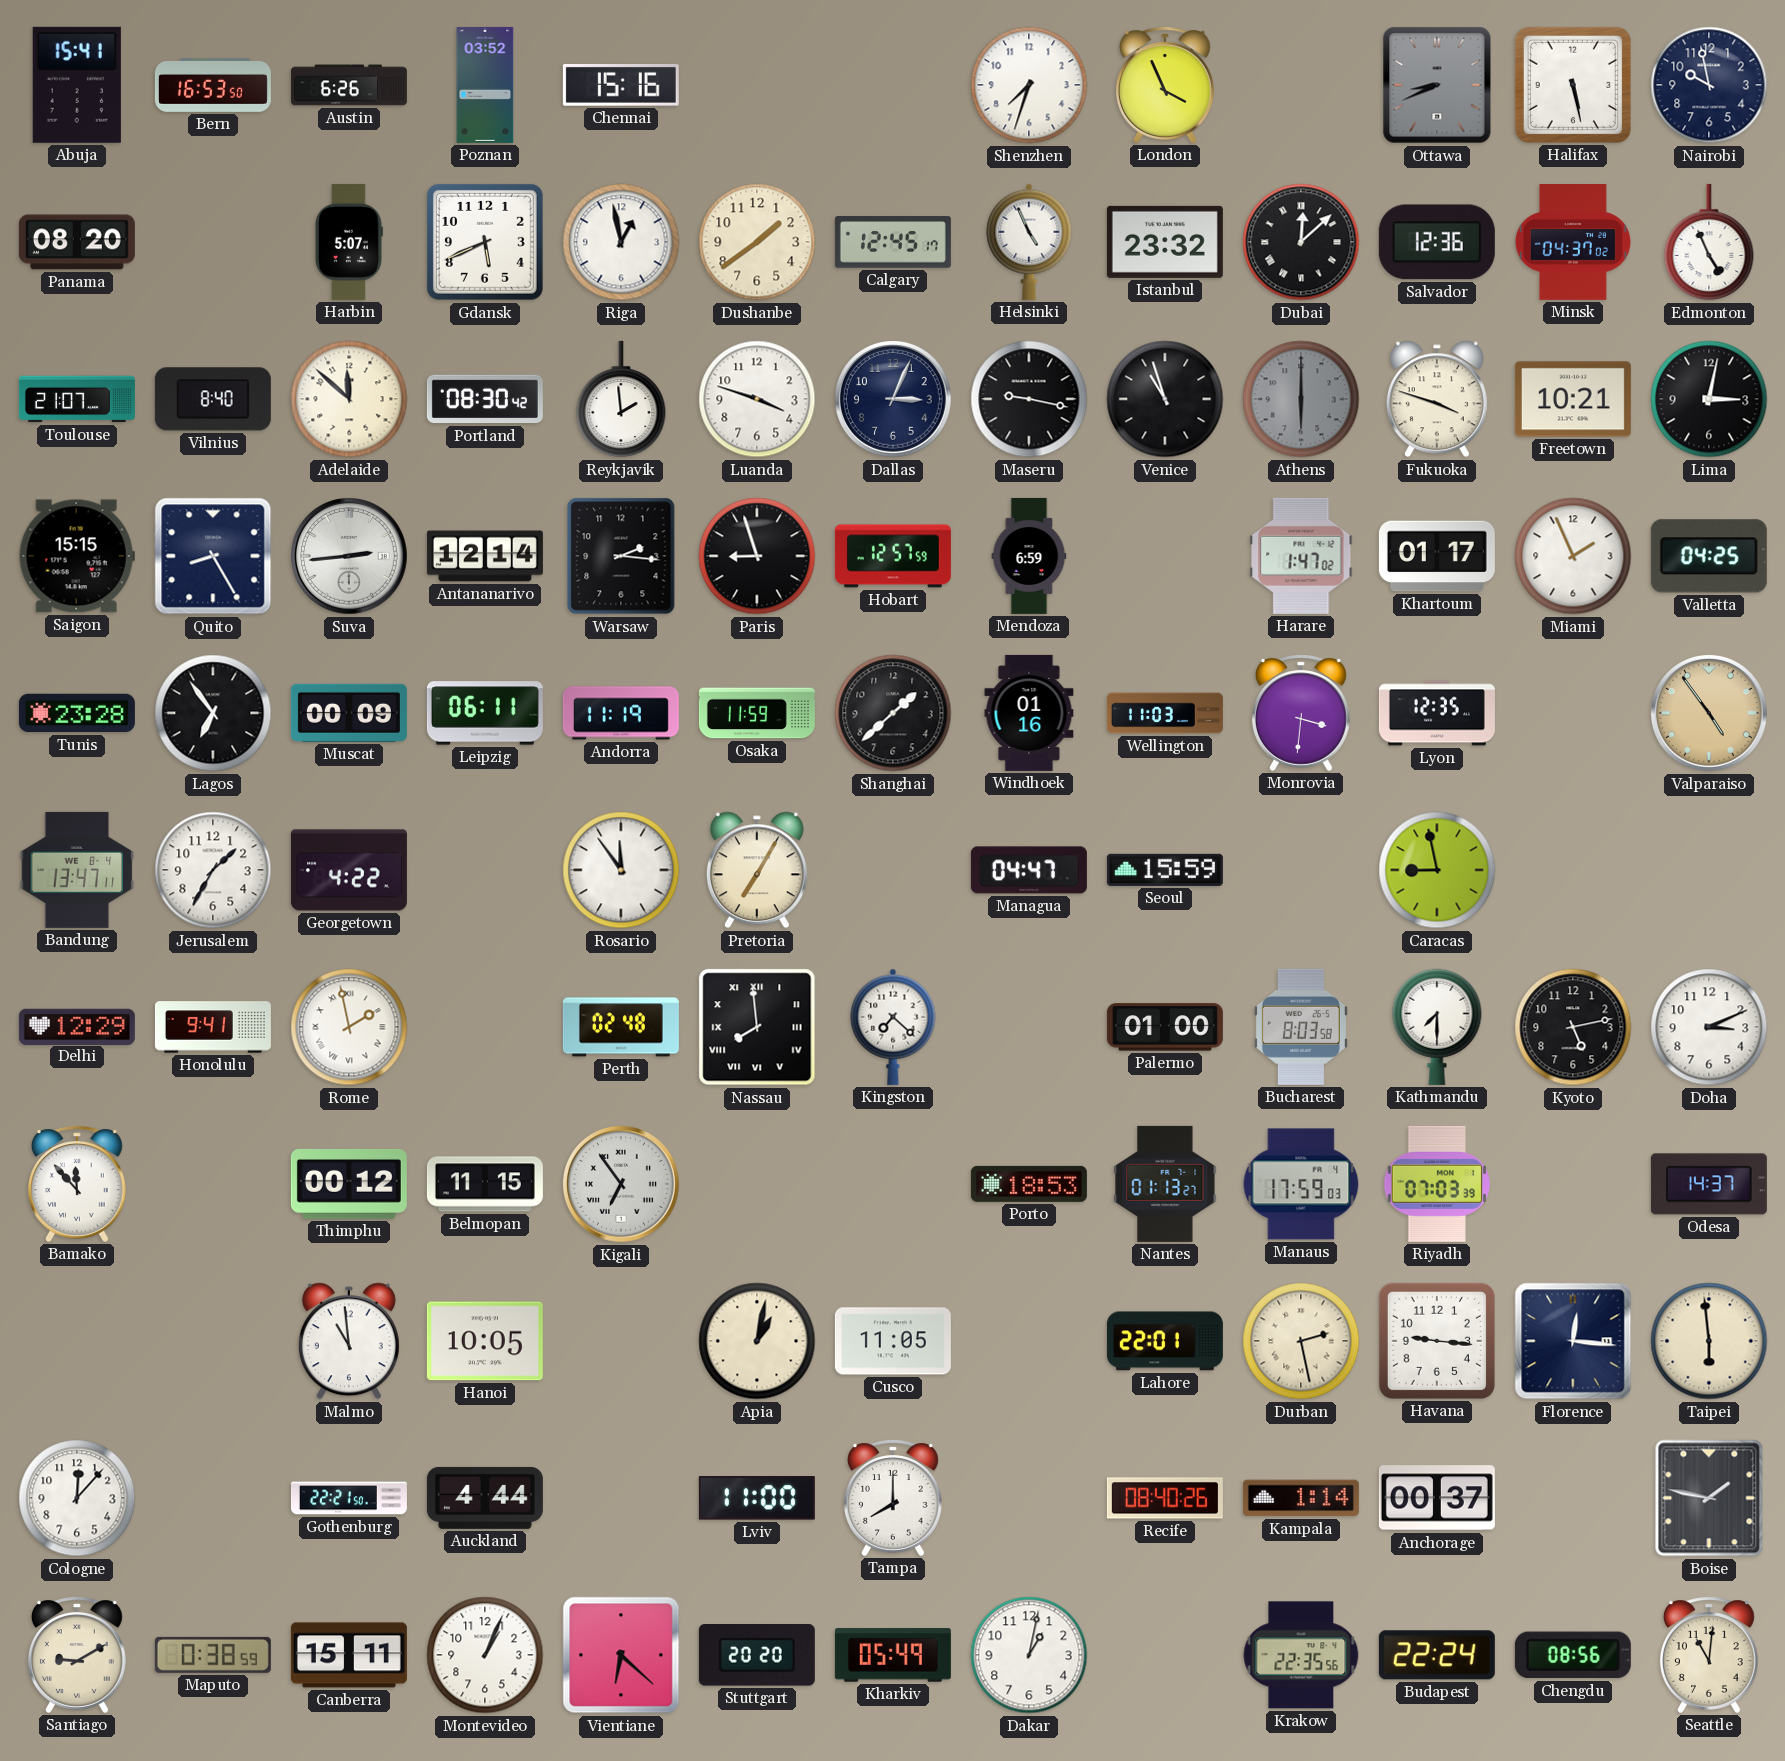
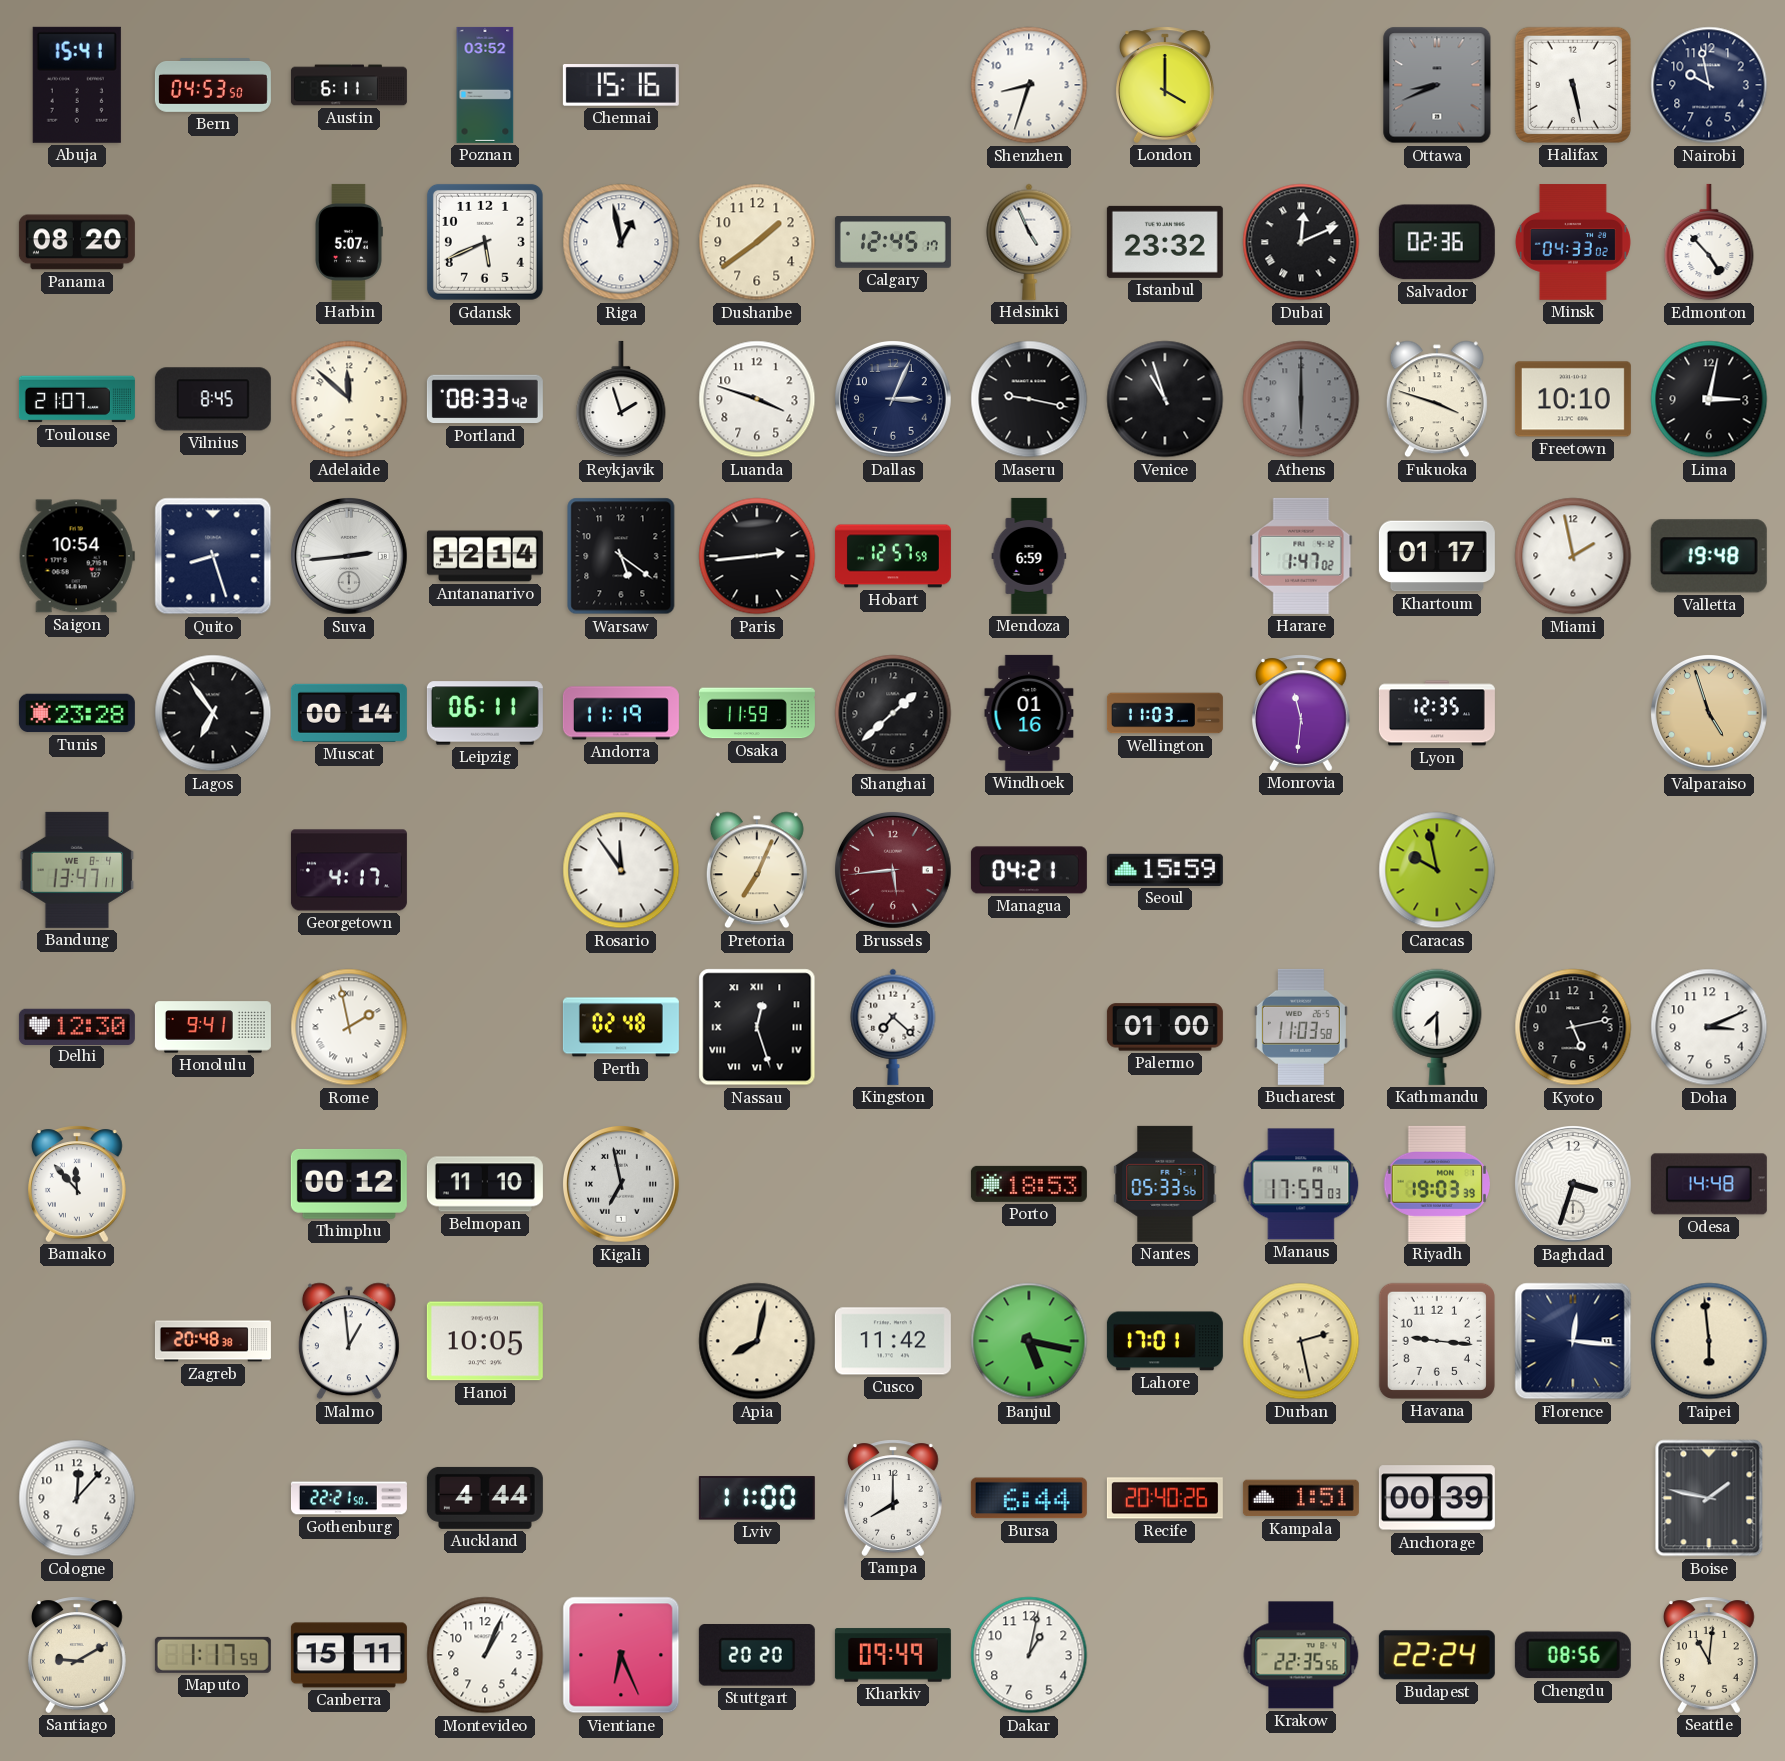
Bern: 16:53 -> 04:53 (213, 86)
Austin: 6:26 -> 6:11 (349, 85)
Shenzhen: 7:33 -> 8:33 (1029, 85)
London: 3:56 -> 4:00 (1165, 85)
Dubai: 12:08 -> 12:11 (1301, 242)
Salvador: 12:36 -> 02:36 (1437, 242)
Minsk: 04:37 -> 04:33 (1573, 242)
Edmonton: 4:56 -> 4:53 (1709, 242)
Vilnius: 8:40 -> 8:45 (213, 399)
Portland: 08:30 -> 08:33 (485, 399)
Reykjavik: 1:59 -> 1:57 (621, 399)
Freetown: 10:21 -> 10:10 (1573, 399)
Saigon: 15:15 -> 10:54 (77, 556)
Quito: 8:25 -> 8:27 (213, 556)
Warsaw: 2:16 -> 5:21 (621, 556)
Paris: 8:57 -> 2:44 (757, 556)
Miami: 1:56 -> 1:58 (1573, 556)
Valletta: 04:25 -> 19:48 (1709, 556)
Muscat: 00:09 -> 00:14 (349, 713)
Monrovia: 3:31 -> 11:31 (1301, 713)
Valparaiso: 4:54 -> 4:57 (1710, 714)
Jerusalem: 1:35 -> none (213, 870)
Georgetown: 4:22 -> 4:17 (349, 870)
Pretoria: 7:05 -> 7:04 (757, 870)
Brussels: none -> 5:44 (894, 871)
Managua: 04:47 -> 04:21 (1029, 870)
Caracas: 8:58 -> 9:58 (1437, 870)
Delhi: 12:29 -> 12:30 (77, 1026)
Nassau: 7:59 -> 12:27 (757, 1027)
Bucharest: 8:03 -> 11:03 (1301, 1027)
Belmopan: 11:15 -> 11:10 (485, 1184)
Kigali: 6:54 -> 6:58 (622, 1185)
Nantes: 01:13 -> 05:33 (1165, 1184)
Riyadh: 07:03 -> 19:03 (1436, 1184)
Baghdad: none -> 3:33 (1574, 1185)
Odesa: 14:37 -> 14:48 (1709, 1184)
Zagreb: none -> 20:48 (213, 1341)
Malmo: 10:59 -> 12:59 (349, 1341)
Apia: 1:02 -> 8:02 (757, 1341)
Cusco: 11:05 -> 11:42 (893, 1341)
Banjul: none -> 5:17 (1029, 1341)
Lahore: 22:01 -> 17:01 (1165, 1341)
Bursa: none -> 6:44 (1029, 1498)
Recife: 08:40 -> 20:40 (1165, 1498)
Kampala: 1:14 -> 1:51 (1301, 1498)
Anchorage: 00:37 -> 00:39 (1437, 1498)
Maputo: 0:38 -> 1:17 (213, 1655)
Vientiane: 6:22 -> 6:26 (621, 1655)
Kharkiv: 05:49 -> 09:49 (893, 1655)
